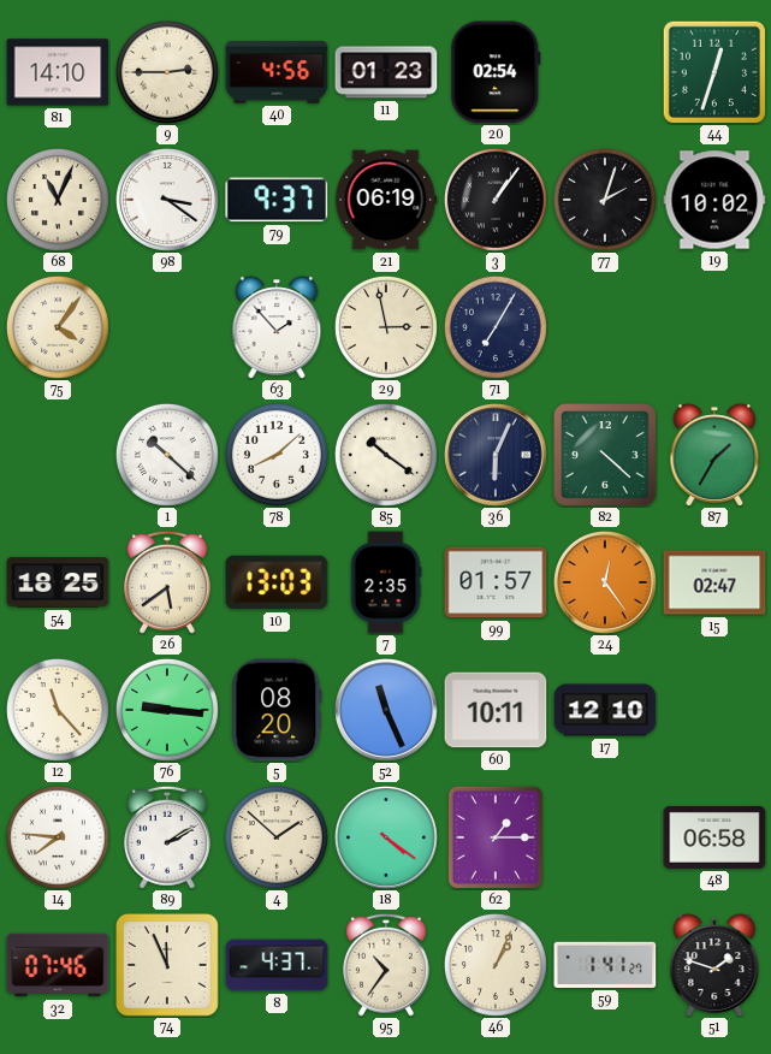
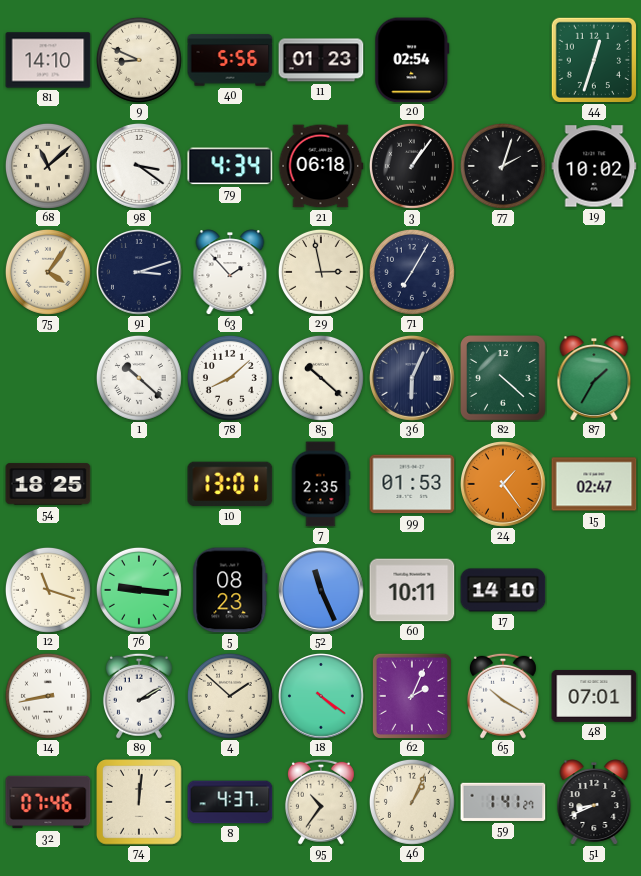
9: 2:45 -> 8:49 (139, 60)
40: 4:56 -> 5:56 (230, 60)
68: 11:04 -> 11:08 (48, 166)
79: 9:37 -> 4:34 (230, 166)
21: 06:19 -> 06:18 (321, 166)
91: none -> 3:12 (140, 273)
85: 10:21 -> 10:22 (321, 378)
26: 5:39 -> none (167, 582)
10: 13:03 -> 13:01 (230, 484)
99: 01:57 -> 01:53 (412, 484)
24: 12:24 -> 1:24 (504, 485)
12: 11:23 -> 11:18 (48, 590)
5: 08:20 -> 08:23 (230, 590)
17: 12:10 -> 14:10 (503, 590)
14: 7:46 -> 8:43 (48, 696)
62: 1:15 -> 2:04 (412, 696)
65: none -> 10:20 (503, 696)
48: 06:58 -> 07:01 (594, 696)
74: 11:56 -> 12:01 (140, 803)
51: 1:48 -> 8:41 (594, 802)
